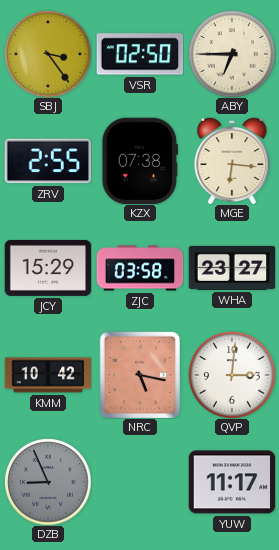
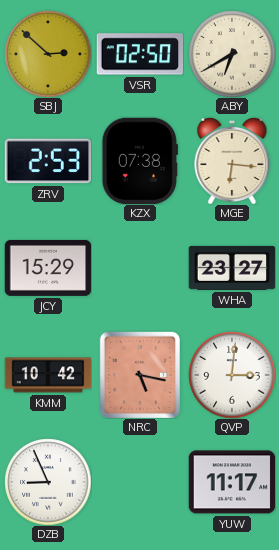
SBJ: 3:24 -> 2:52 (48, 54)
ABY: 6:45 -> 6:40 (232, 54)
ZRV: 2:55 -> 2:53 (48, 161)
ZJC: 03:58 -> none (140, 268)
DZB dial: grey -> white (48, 482)
